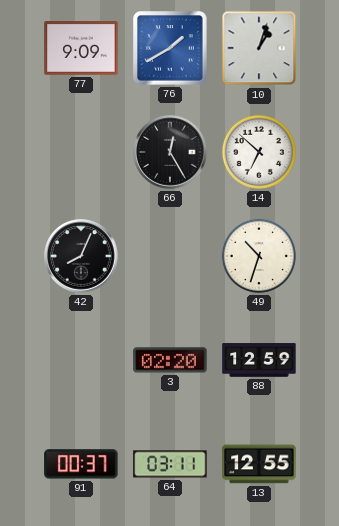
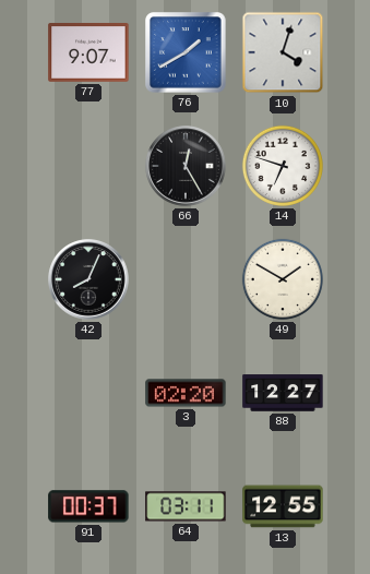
77: 9:09 -> 9:07 (88, 53)
10: 1:03 -> 4:03 (283, 52)
14: 6:52 -> 6:48 (283, 166)
49: 10:33 -> 1:50 (283, 279)
88: 12:59 -> 12:27 (283, 393)
